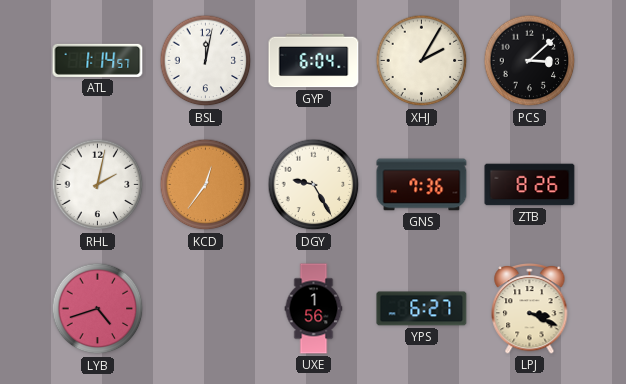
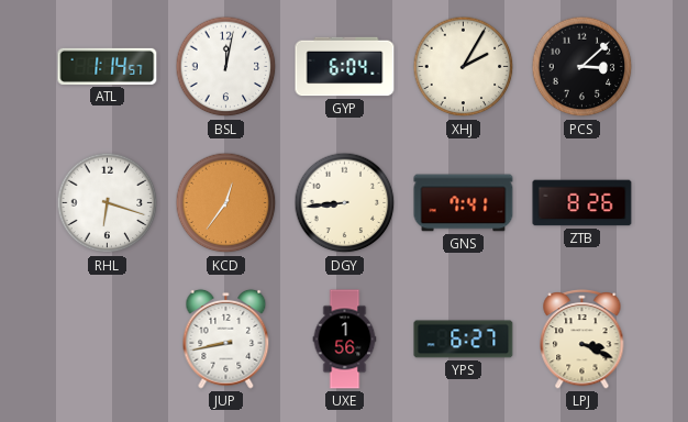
RHL: 2:02 -> 6:18 (108, 203)
DGY: 9:25 -> 8:44 (345, 203)
GNS: 7:36 -> 7:41 (464, 203)
LYB: 4:42 -> none (98, 309)
JUP: none -> 8:43 (226, 338)
